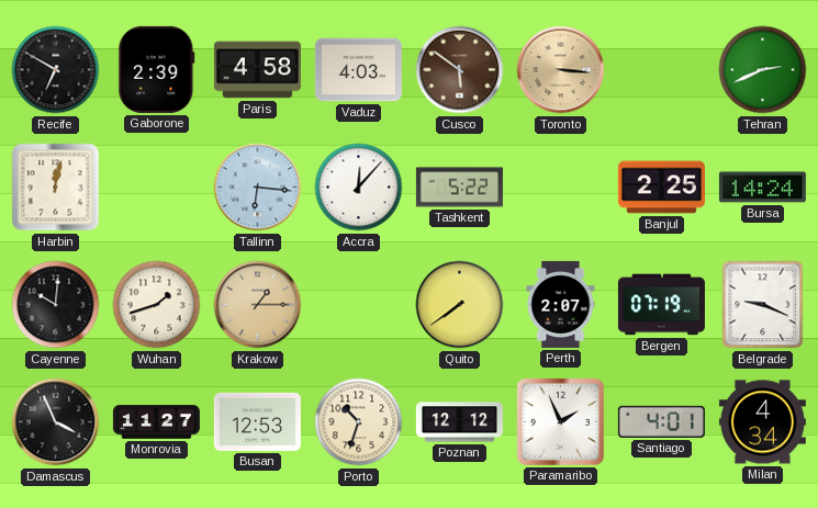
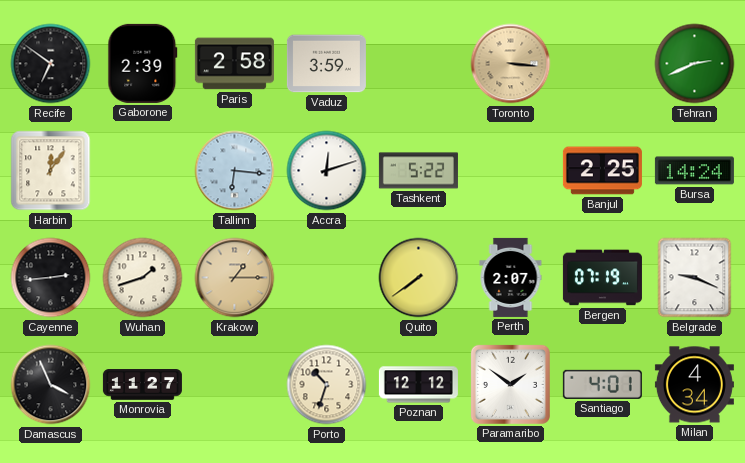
Recife: 6:50 -> 6:51 (51, 64)
Paris: 4:58 -> 2:58 (234, 64)
Vaduz: 4:03 -> 3:59 (326, 64)
Cusco: 5:51 -> none (460, 70)
Harbin: 12:02 -> 12:06 (51, 171)
Accra: 12:07 -> 12:12 (327, 171)
Cayenne: 10:01 -> 2:44 (51, 278)
Busan: 12:53 -> none (257, 421)
Paramaribo: 1:56 -> 1:51 (510, 384)
